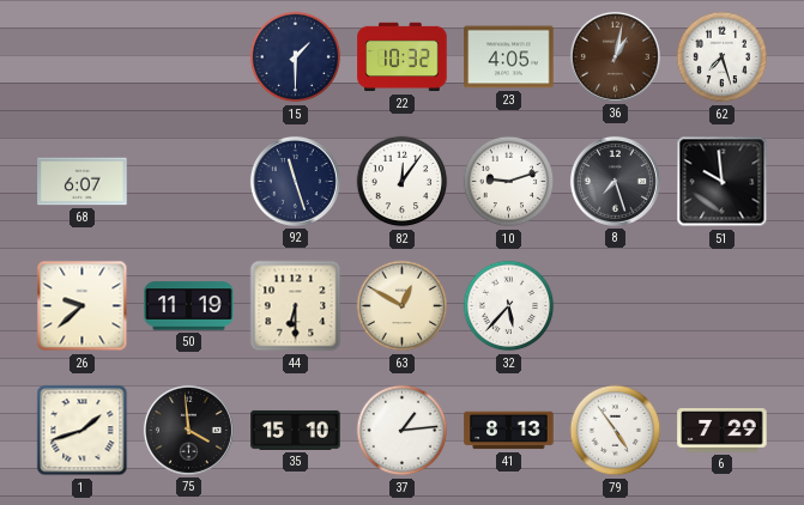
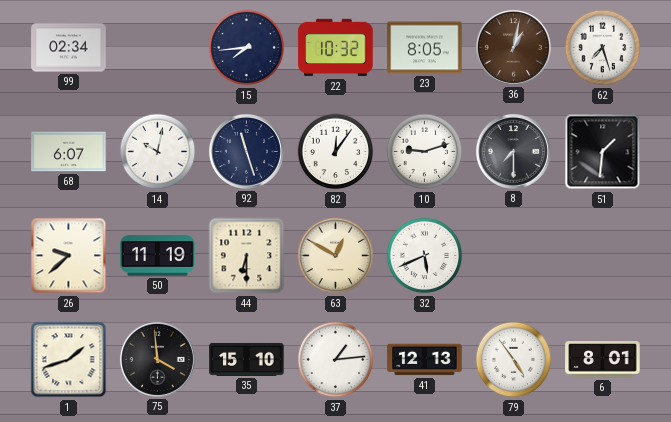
99: none -> 02:34 (69, 48)
15: 1:30 -> 7:44 (247, 48)
23: 4:05 -> 8:05 (425, 48)
14: none -> 10:02 (158, 152)
8: 7:27 -> 7:30 (513, 151)
51: 9:59 -> 1:31 (603, 152)
32: 5:37 -> 5:41 (425, 256)
41: 8:13 -> 12:13 (425, 360)
6: 7:29 -> 8:01 (603, 360)
